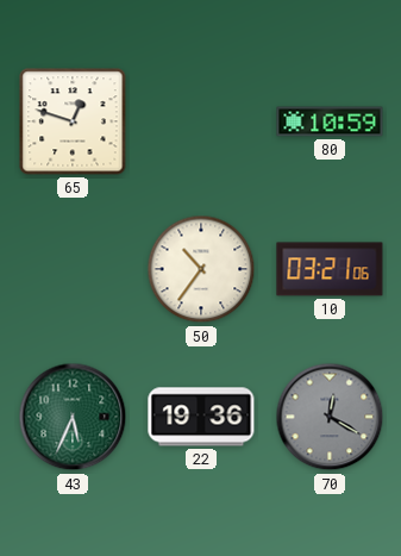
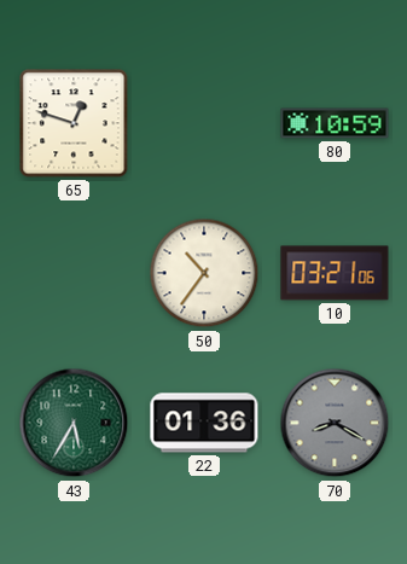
43: 5:34 -> 5:35 (74, 423)
22: 19:36 -> 01:36 (204, 423)
70: 12:20 -> 8:20 (335, 423)
